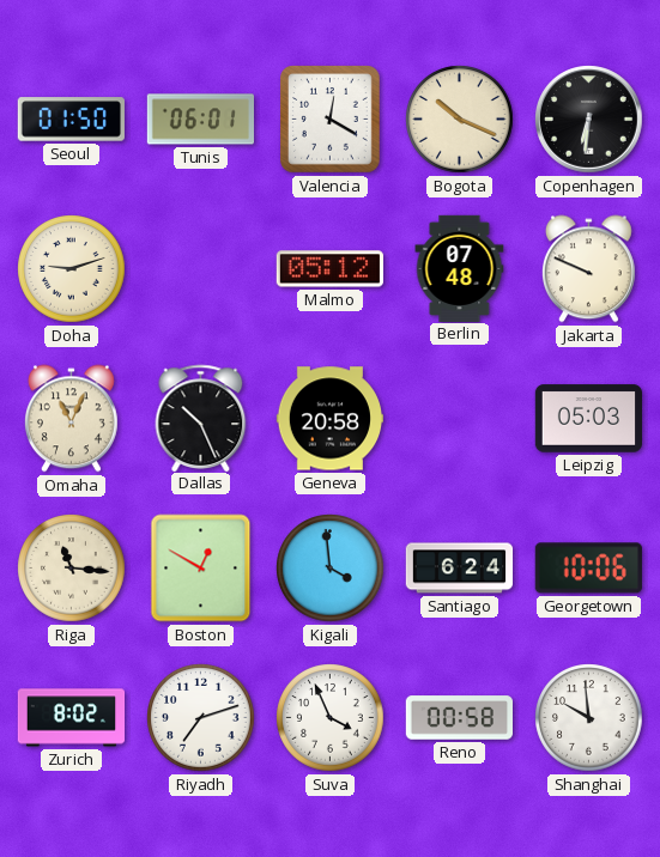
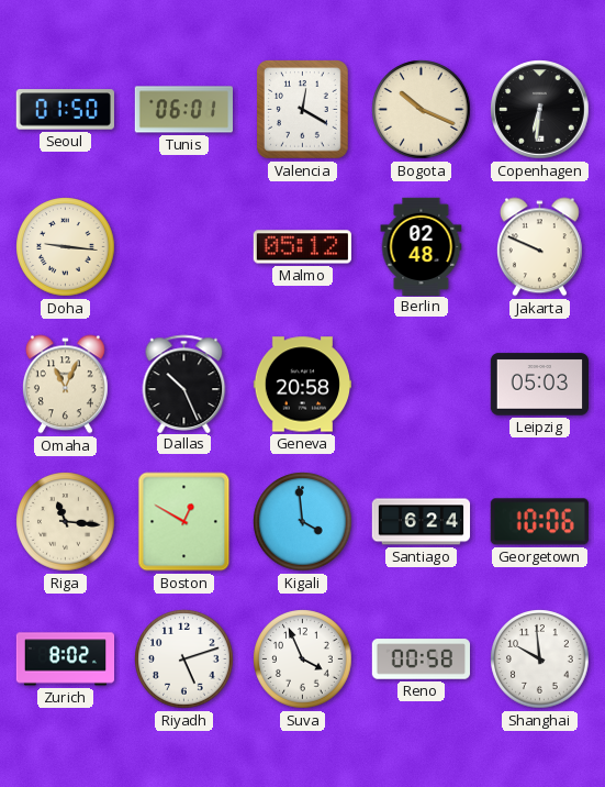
Doha: 9:12 -> 9:16 (66, 247)
Berlin: 07:48 -> 02:48 (422, 246)
Riyadh: 7:12 -> 5:12 (184, 659)
